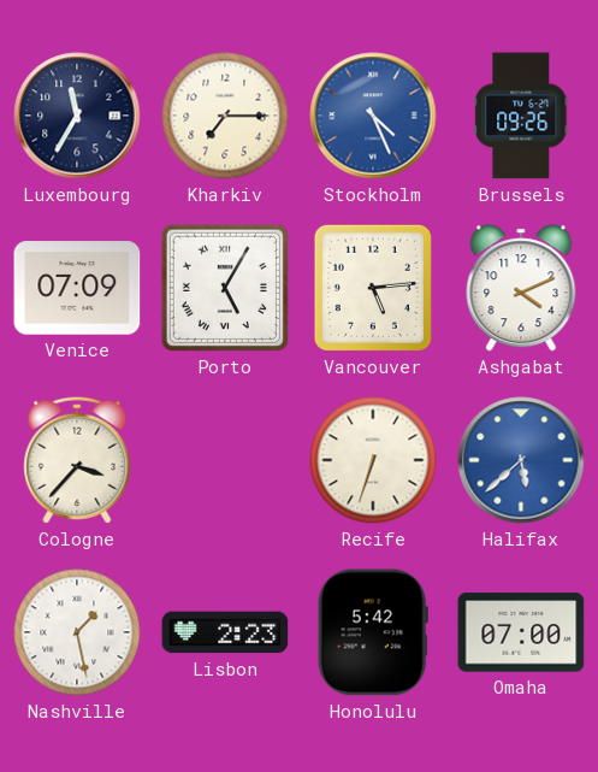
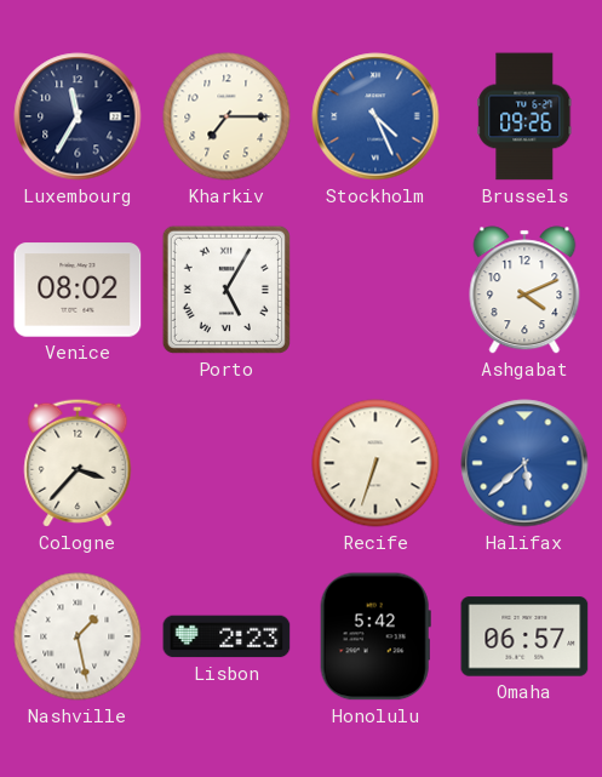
Venice: 07:09 -> 08:02 (78, 290)
Vancouver: 5:14 -> none (373, 288)
Omaha: 07:00 -> 06:57 (524, 636)
